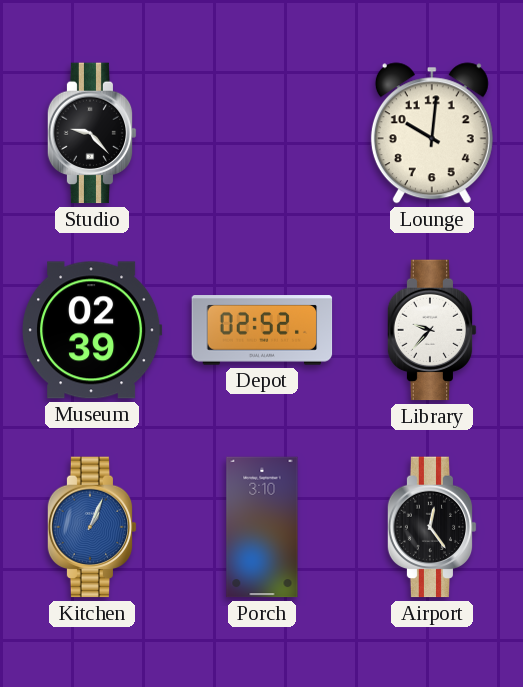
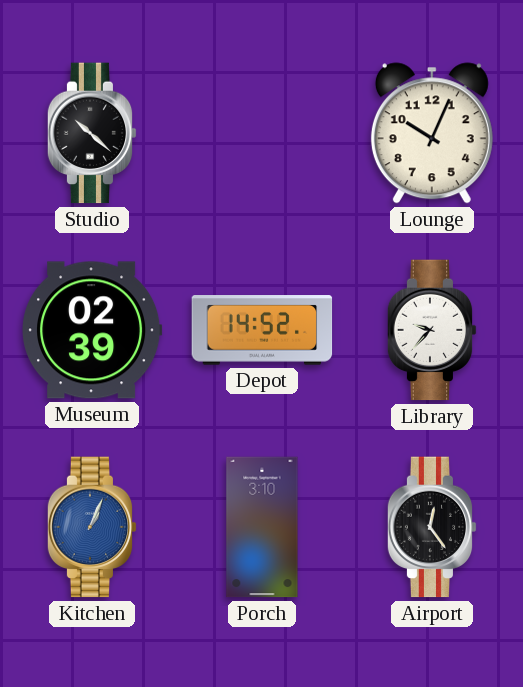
Studio: 9:23 -> 10:22 (92, 133)
Lounge: 10:01 -> 10:04 (432, 133)
Depot: 02:52 -> 14:52 (262, 330)
